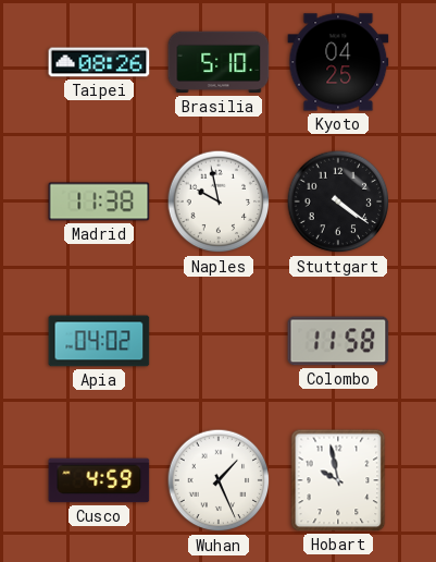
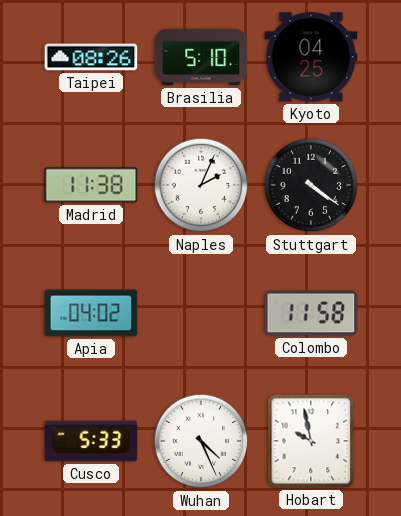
Naples: 9:58 -> 2:04 (201, 185)
Cusco: 4:59 -> 5:33 (91, 441)
Wuhan: 1:26 -> 4:26 (201, 441)
